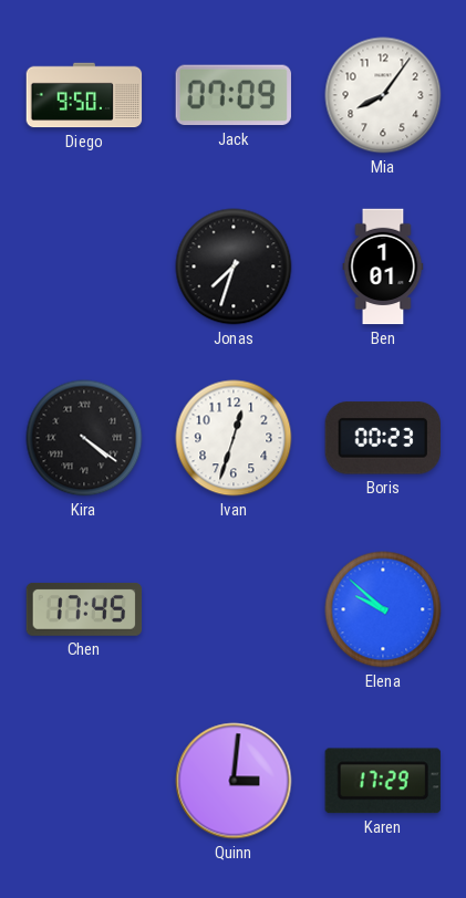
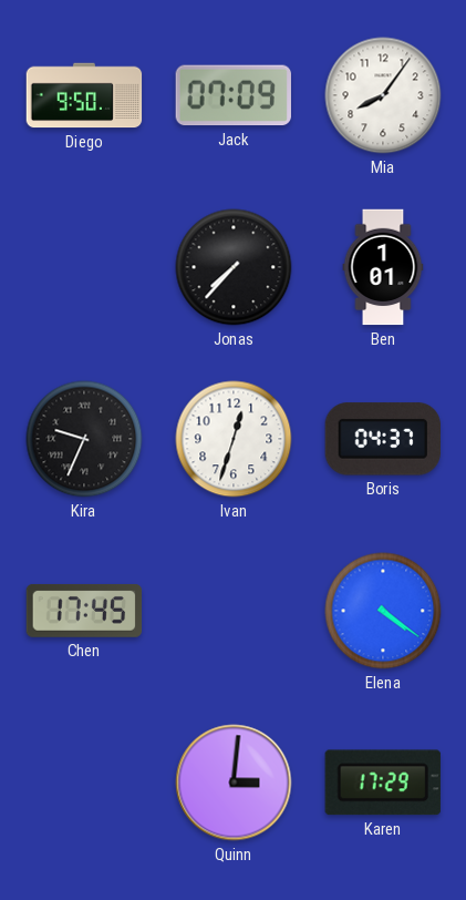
Jonas: 7:33 -> 7:37 (234, 267)
Kira: 4:21 -> 9:34 (84, 439)
Boris: 00:23 -> 04:37 (383, 439)
Elena: 9:52 -> 4:21 (383, 611)
